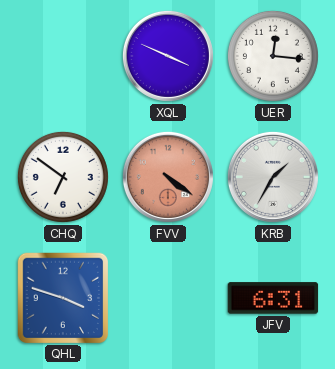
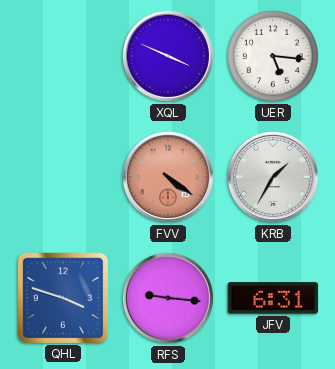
UER: 12:16 -> 5:16 (273, 56)
CHQ: 6:51 -> none (63, 177)
RFS: none -> 9:16 (168, 298)
